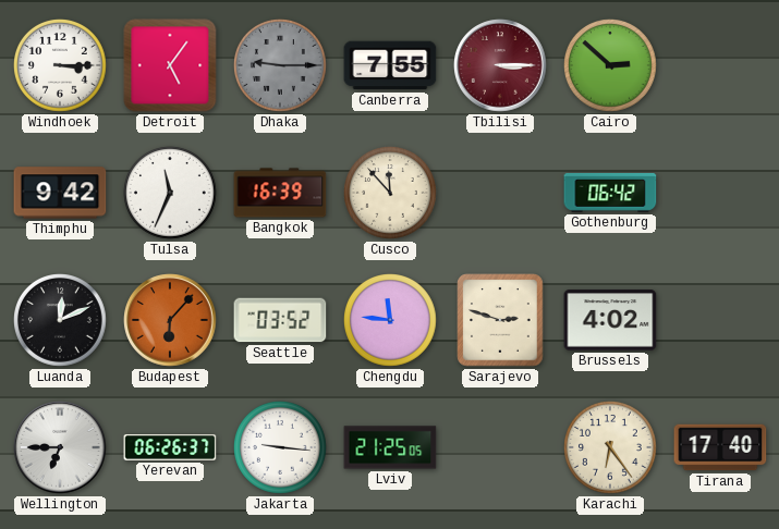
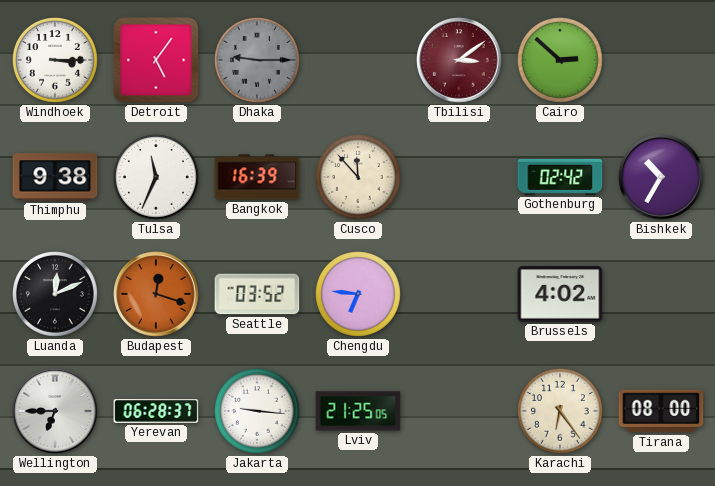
Canberra: 7:55 -> none (390, 65)
Tbilisi: 3:15 -> 3:09 (459, 60)
Thimphu: 9:42 -> 9:38 (55, 177)
Gothenburg: 06:42 -> 02:42 (560, 177)
Bishkek: none -> 10:35 (661, 177)
Budapest: 6:07 -> 12:18 (156, 294)
Chengdu: 11:46 -> 6:46 (359, 295)
Sarajevo: 2:48 -> none (500, 320)
Yerevan: 06:26 -> 06:28 (156, 411)
Tirana: 17:40 -> 08:00 (661, 411)
